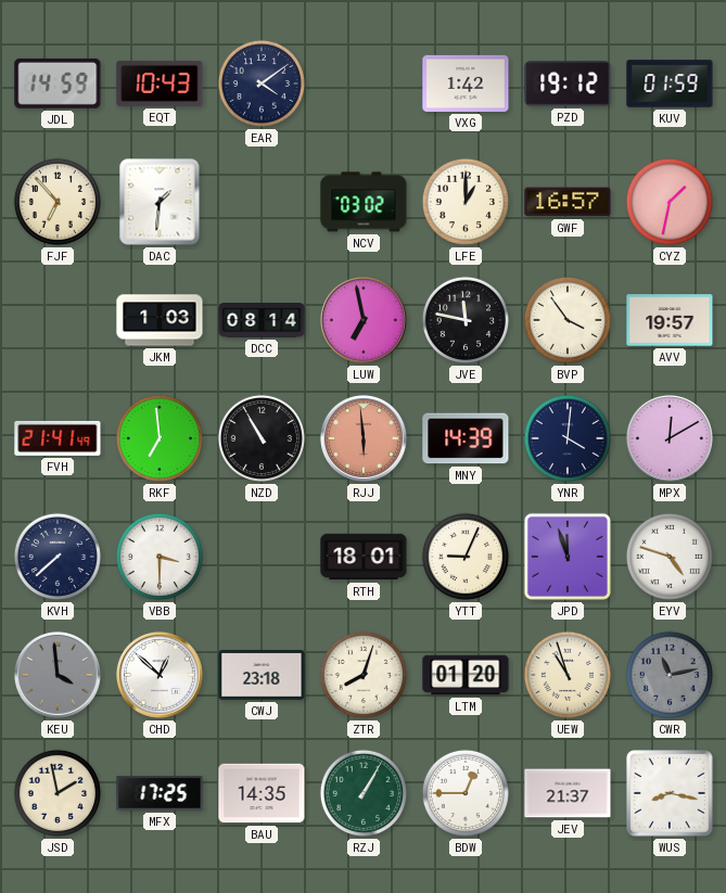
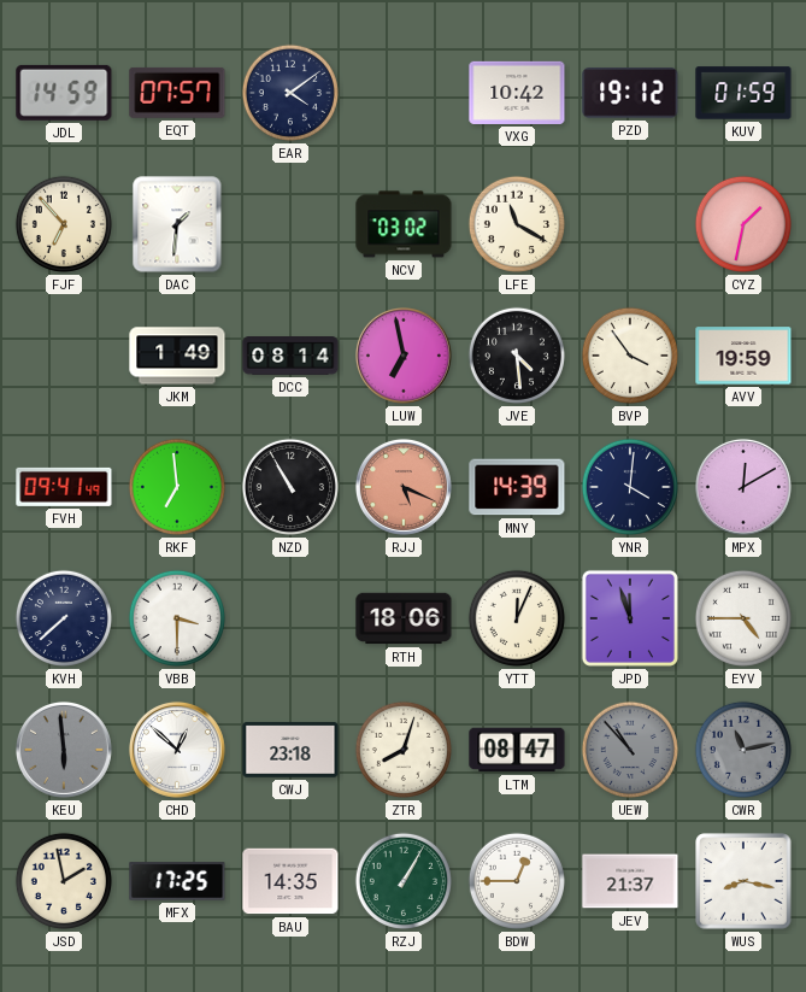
EQT: 10:43 -> 07:57 (177, 93)
VXG: 1:42 -> 10:42 (517, 93)
LFE: 1:00 -> 11:20 (517, 224)
GWF: 16:57 -> none (568, 202)
JKM: 1:03 -> 1:49 (177, 356)
JVE: 11:47 -> 4:29 (517, 356)
AVV: 19:57 -> 19:59 (743, 356)
FVH: 21:41 -> 09:41 (64, 487)
RJJ: 5:59 -> 5:19 (404, 487)
RTH: 18:01 -> 18:06 (404, 618)
YTT: 9:04 -> 12:04 (517, 618)
EYV: 4:48 -> 4:45 (743, 618)
KEU: 3:59 -> 5:59 (64, 750)
LTM: 01:20 -> 08:47 (517, 750)
UEW: 10:57 -> 10:53 (630, 750)
UEW dial: cream -> grey (630, 750)
